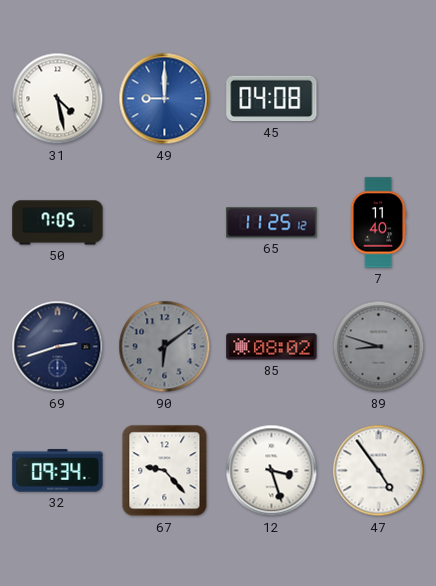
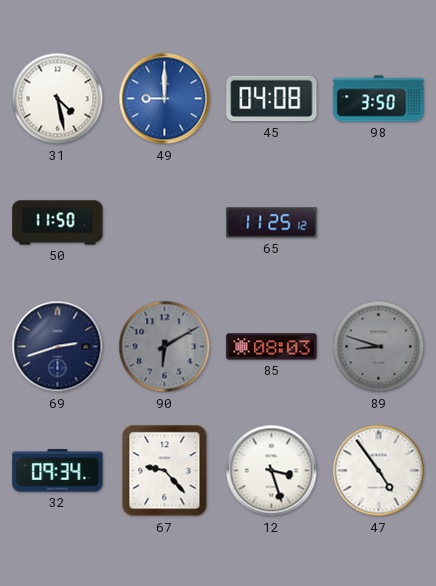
98: none -> 3:50 (379, 99)
50: 7:05 -> 11:50 (58, 223)
7: 11:40 -> none (378, 223)
90: 6:09 -> 6:10 (165, 347)
85: 08:02 -> 08:03 (272, 347)
